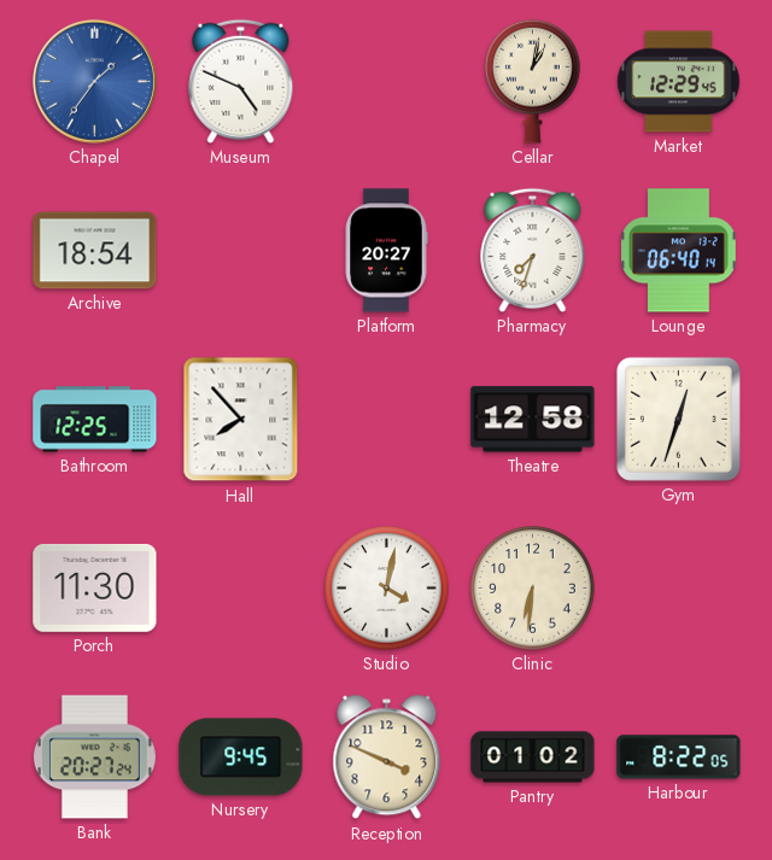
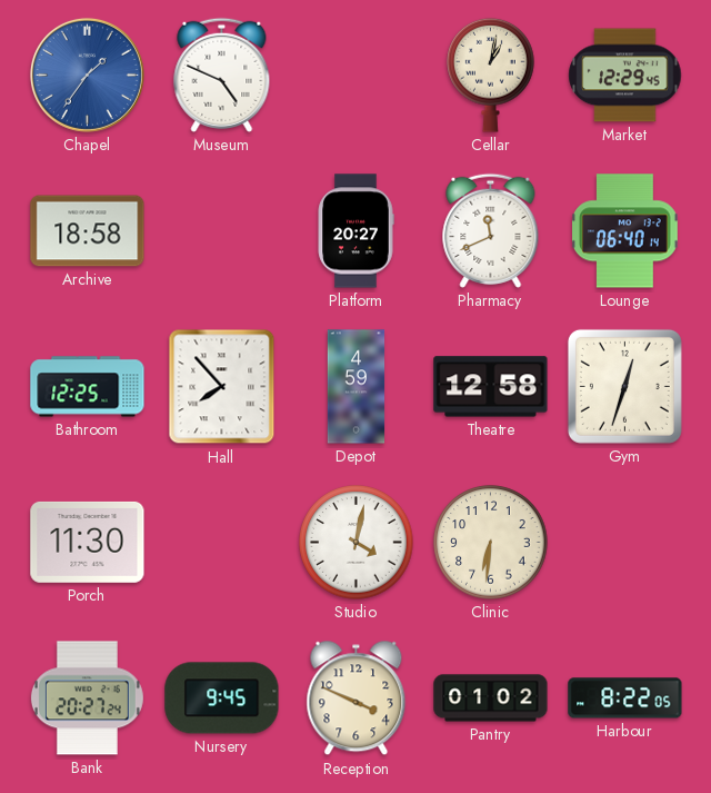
Archive: 18:54 -> 18:58 (88, 231)
Pharmacy: 7:33 -> 11:41 (491, 230)
Depot: none -> 4:59 (357, 387)
